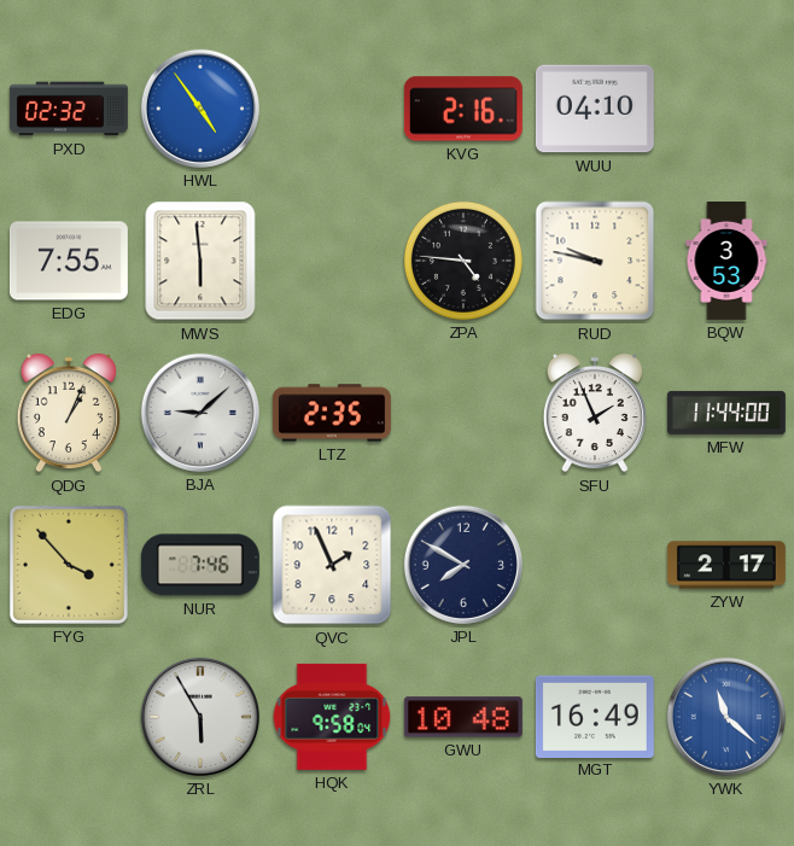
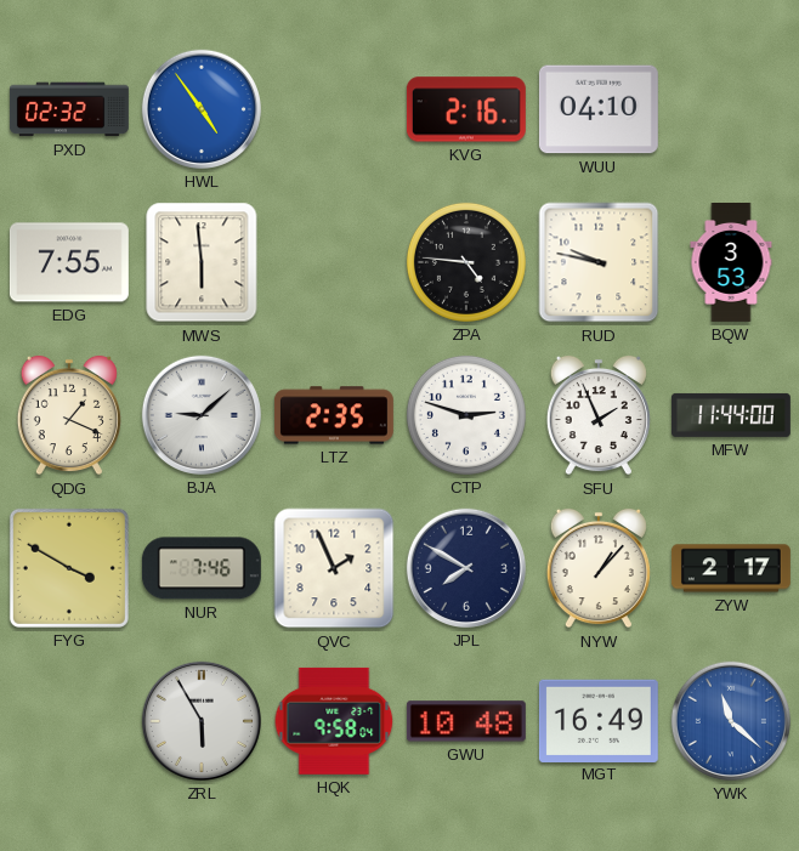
QDG: 1:04 -> 1:19 (69, 415)
CTP: none -> 2:48 (466, 415)
FYG: 3:53 -> 3:50 (69, 568)
NYW: none -> 1:07 (599, 568)
